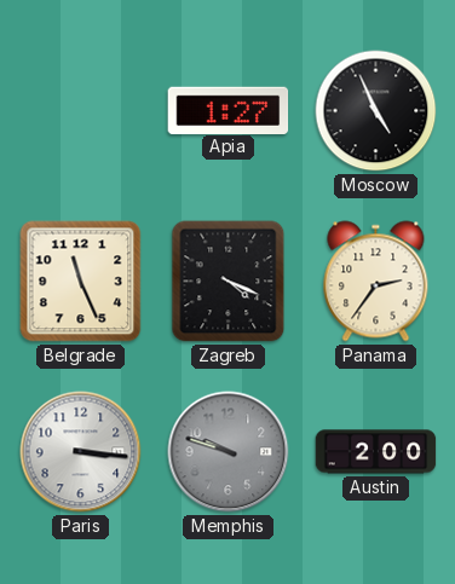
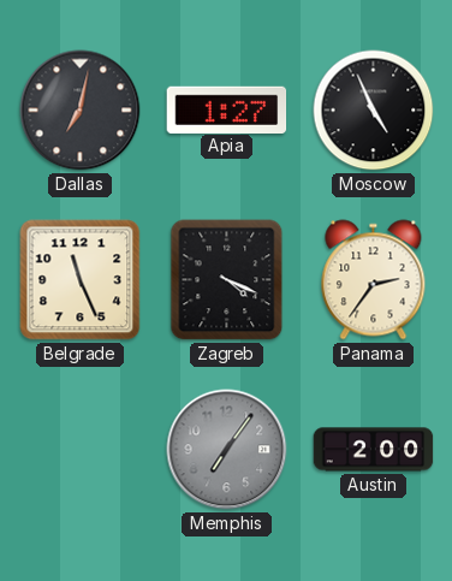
Dallas: none -> 7:02 (81, 111)
Paris: 3:16 -> none (81, 452)
Memphis: 9:48 -> 7:06 (227, 450)
